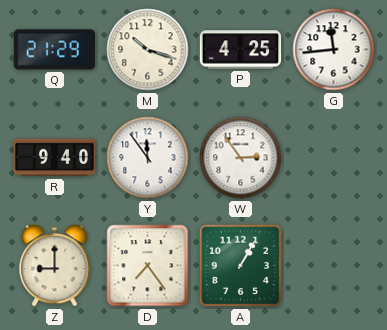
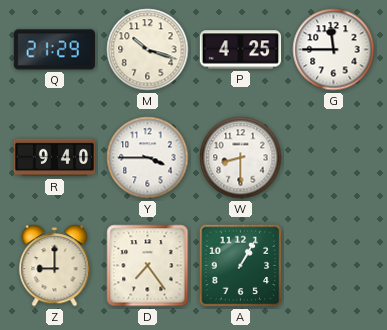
G: 11:44 -> 11:45 (334, 50)
Y: 11:54 -> 3:45 (148, 158)
W: 2:54 -> 8:30 (241, 158)
